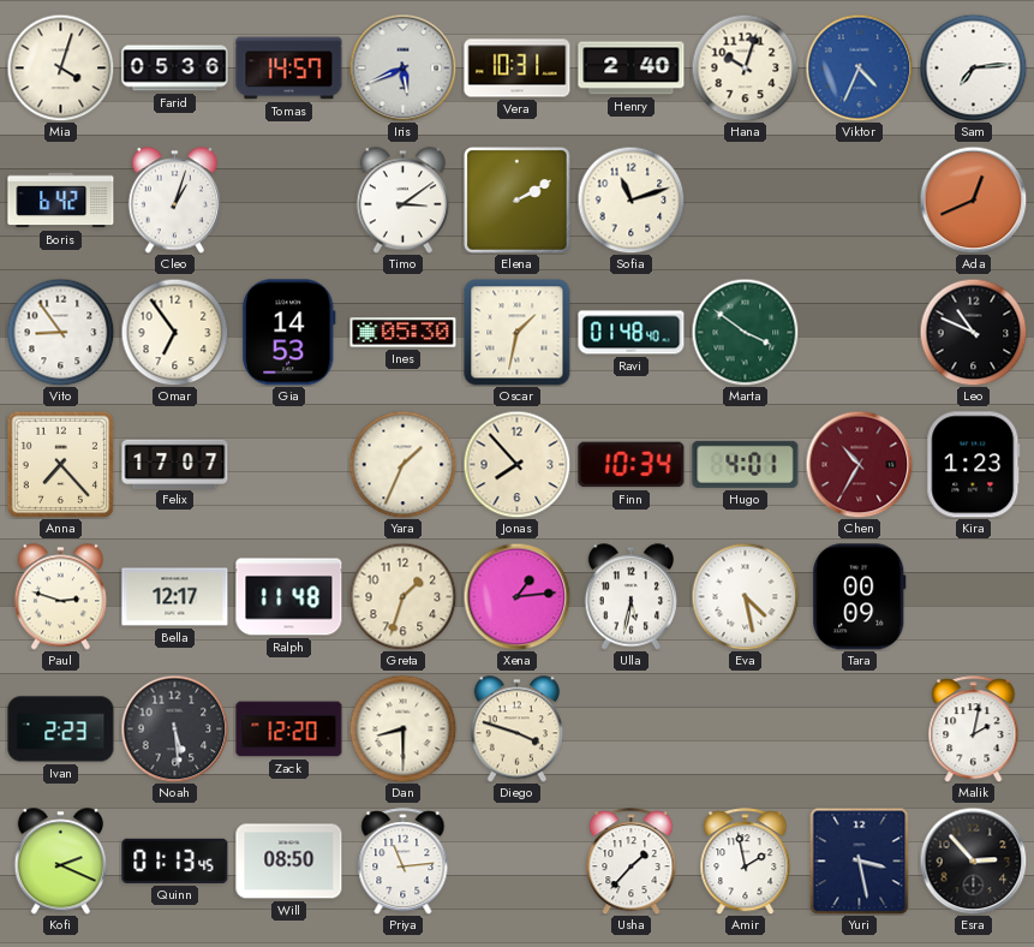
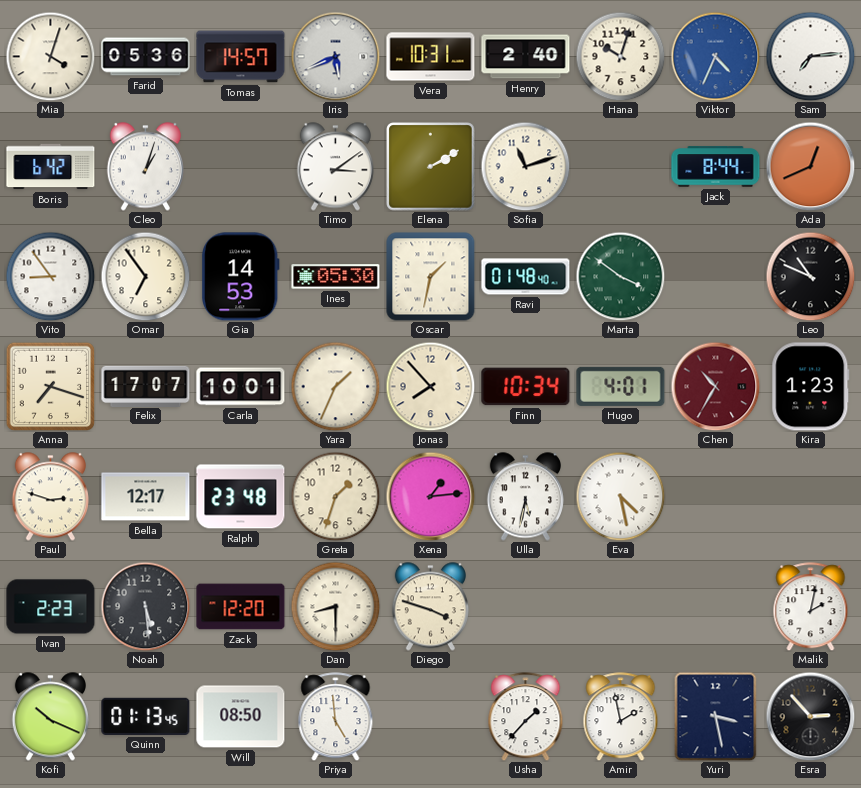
Jack: none -> 8:44 (716, 167)
Anna: 7:23 -> 7:18 (50, 386)
Carla: none -> 10:01 (241, 387)
Ralph: 11:48 -> 23:48 (241, 497)
Tara: 00:09 -> none (860, 597)
Kofi: 2:19 -> 10:19 (50, 717)
Priya: 11:14 -> 4:59 (336, 717)
